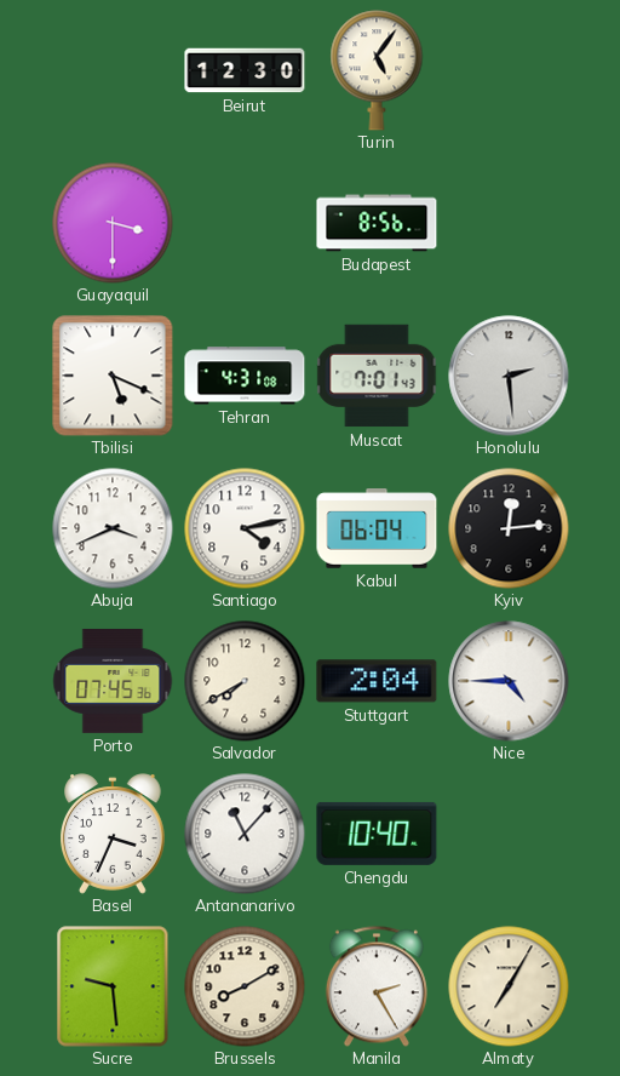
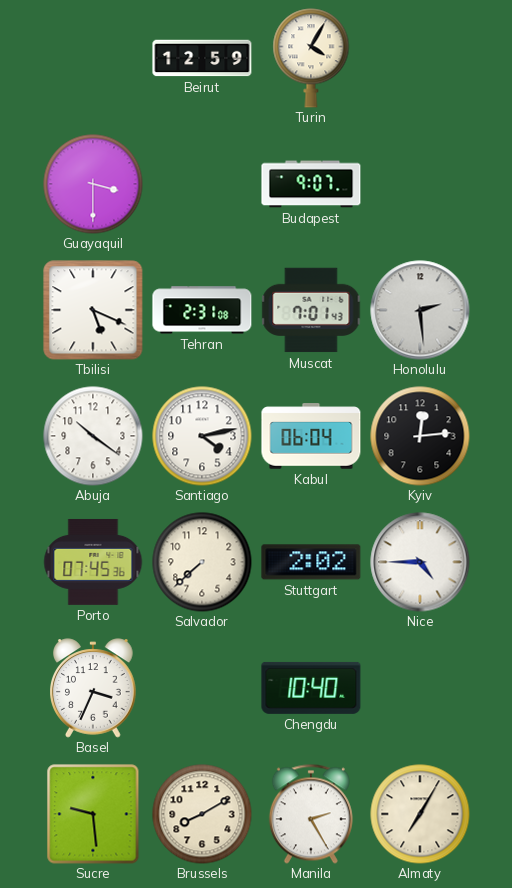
Beirut: 12:30 -> 12:59 (202, 58)
Turin: 5:06 -> 4:05 (311, 58)
Budapest: 8:56 -> 9:07 (311, 184)
Tehran: 4:31 -> 2:31 (202, 310)
Abuja: 3:41 -> 10:21 (93, 436)
Salvador: 7:40 -> 7:38 (202, 562)
Stuttgart: 2:04 -> 2:02 (311, 562)
Antananarivo: 11:07 -> none (245, 834)
